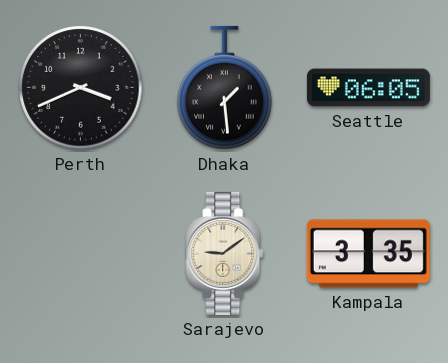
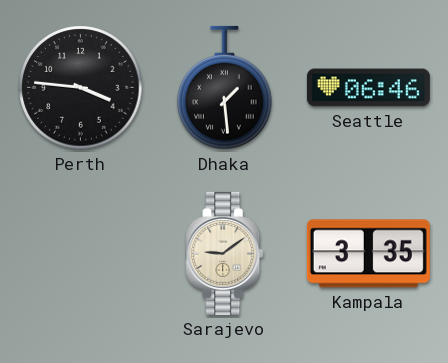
Perth: 3:41 -> 3:46 (81, 88)
Seattle: 06:05 -> 06:46 (368, 88)
